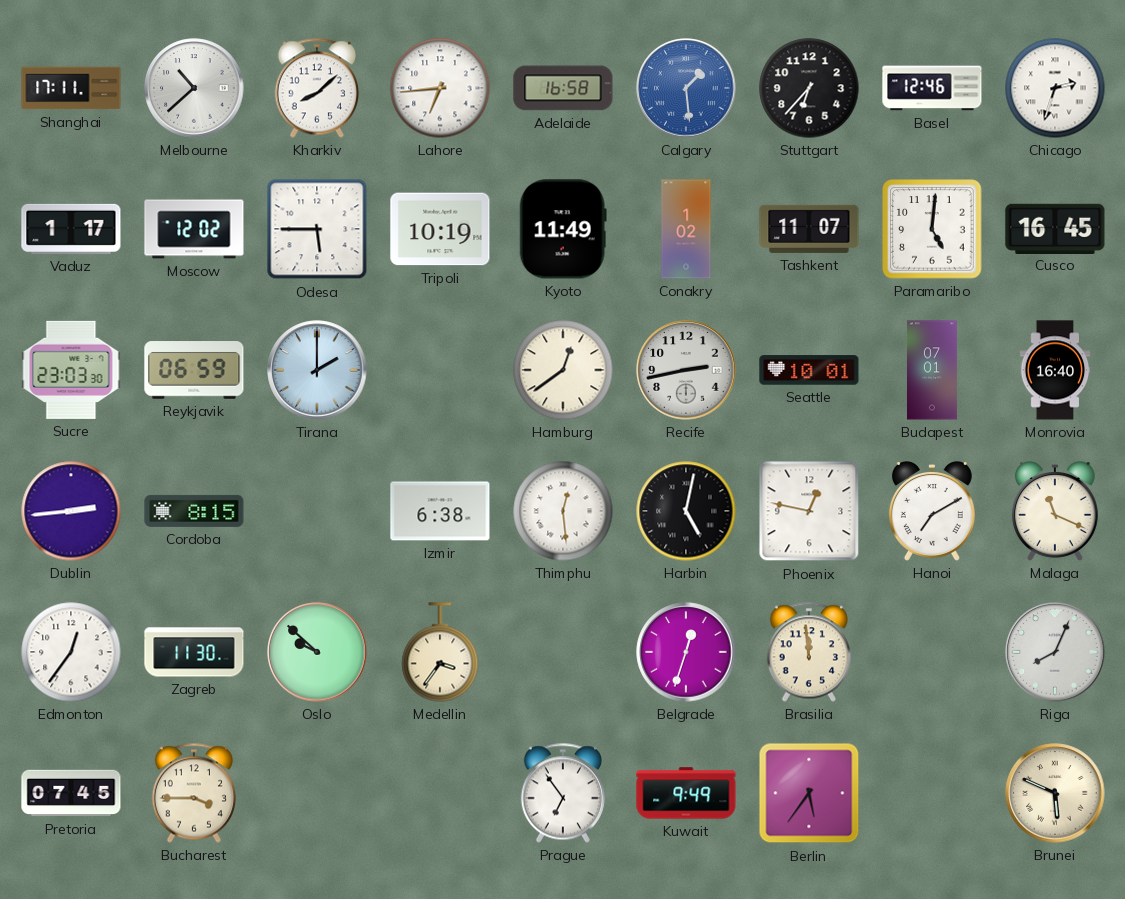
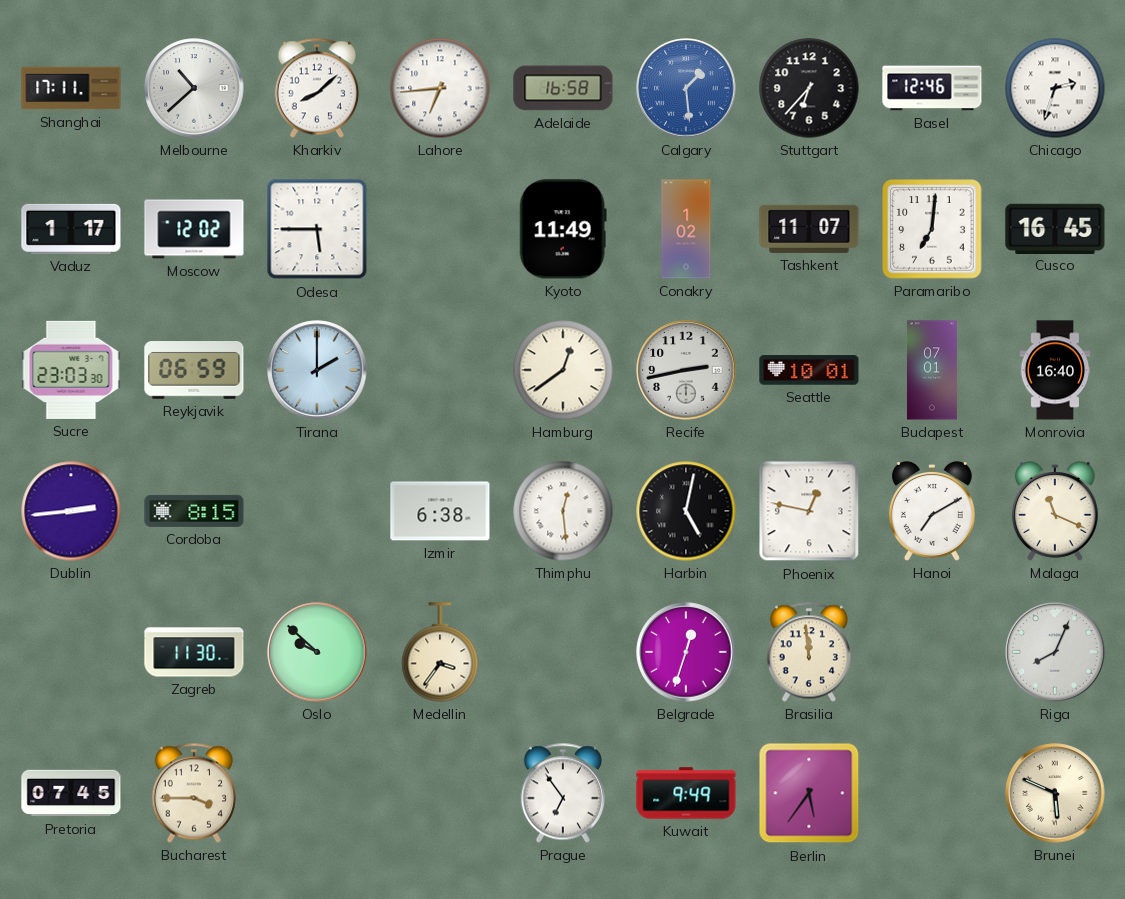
Tripoli: 10:19 -> none (440, 229)
Paramaribo: 5:01 -> 7:01 (932, 229)
Edmonton: 12:36 -> none (71, 652)
